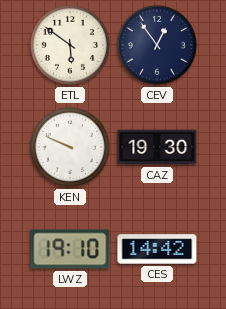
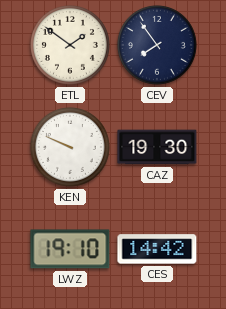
ETL: 5:51 -> 1:51 (70, 45)
CEV: 12:54 -> 7:54 (157, 45)
